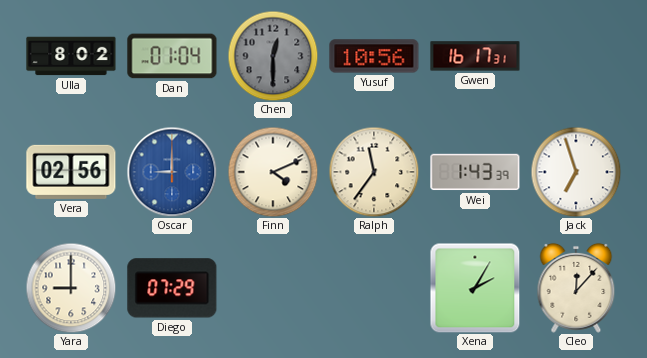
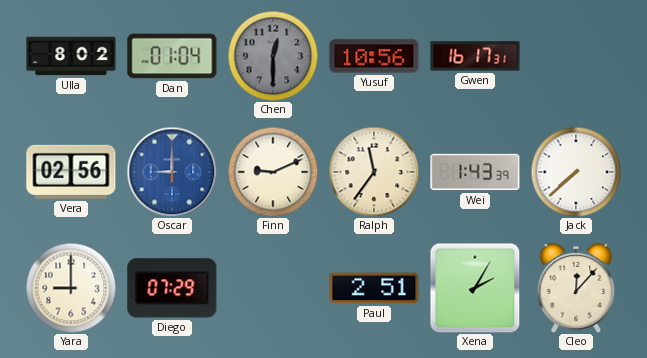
Finn: 4:11 -> 9:11 (273, 172)
Jack: 6:57 -> 7:38 (576, 172)
Paul: none -> 2:51 (374, 288)
